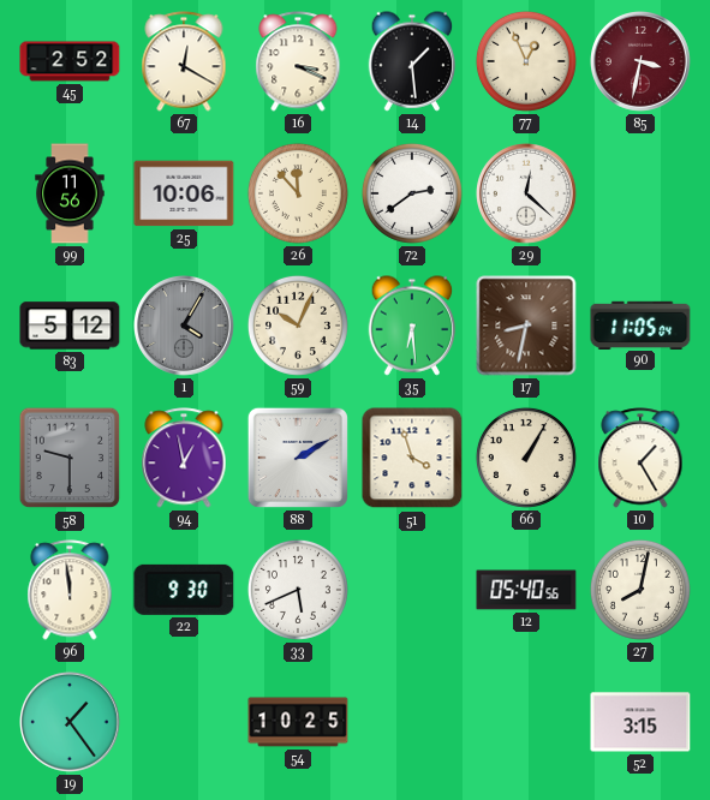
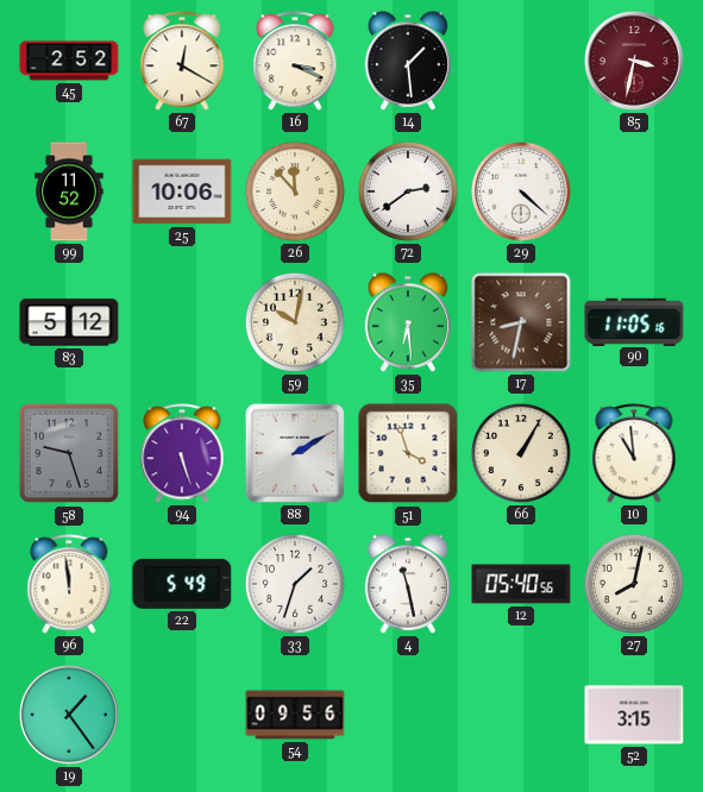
77: 12:56 -> none (526, 61)
99: 11:56 -> 11:52 (69, 191)
29: 12:22 -> 4:22 (522, 193)
1: 4:05 -> none (185, 327)
59: 10:04 -> 10:02 (295, 322)
90: 11:05:04 -> 11:05:16 (634, 321)
58: 9:30 -> 9:27 (69, 453)
94: 12:58 -> 5:27 (182, 453)
10: 1:25 -> 10:59 (634, 453)
22: 9:30 -> 5:49 (182, 584)
33: 5:41 -> 1:33 (295, 584)
4: none -> 11:28 (408, 584)
54: 10:25 -> 09:56 (295, 715)
